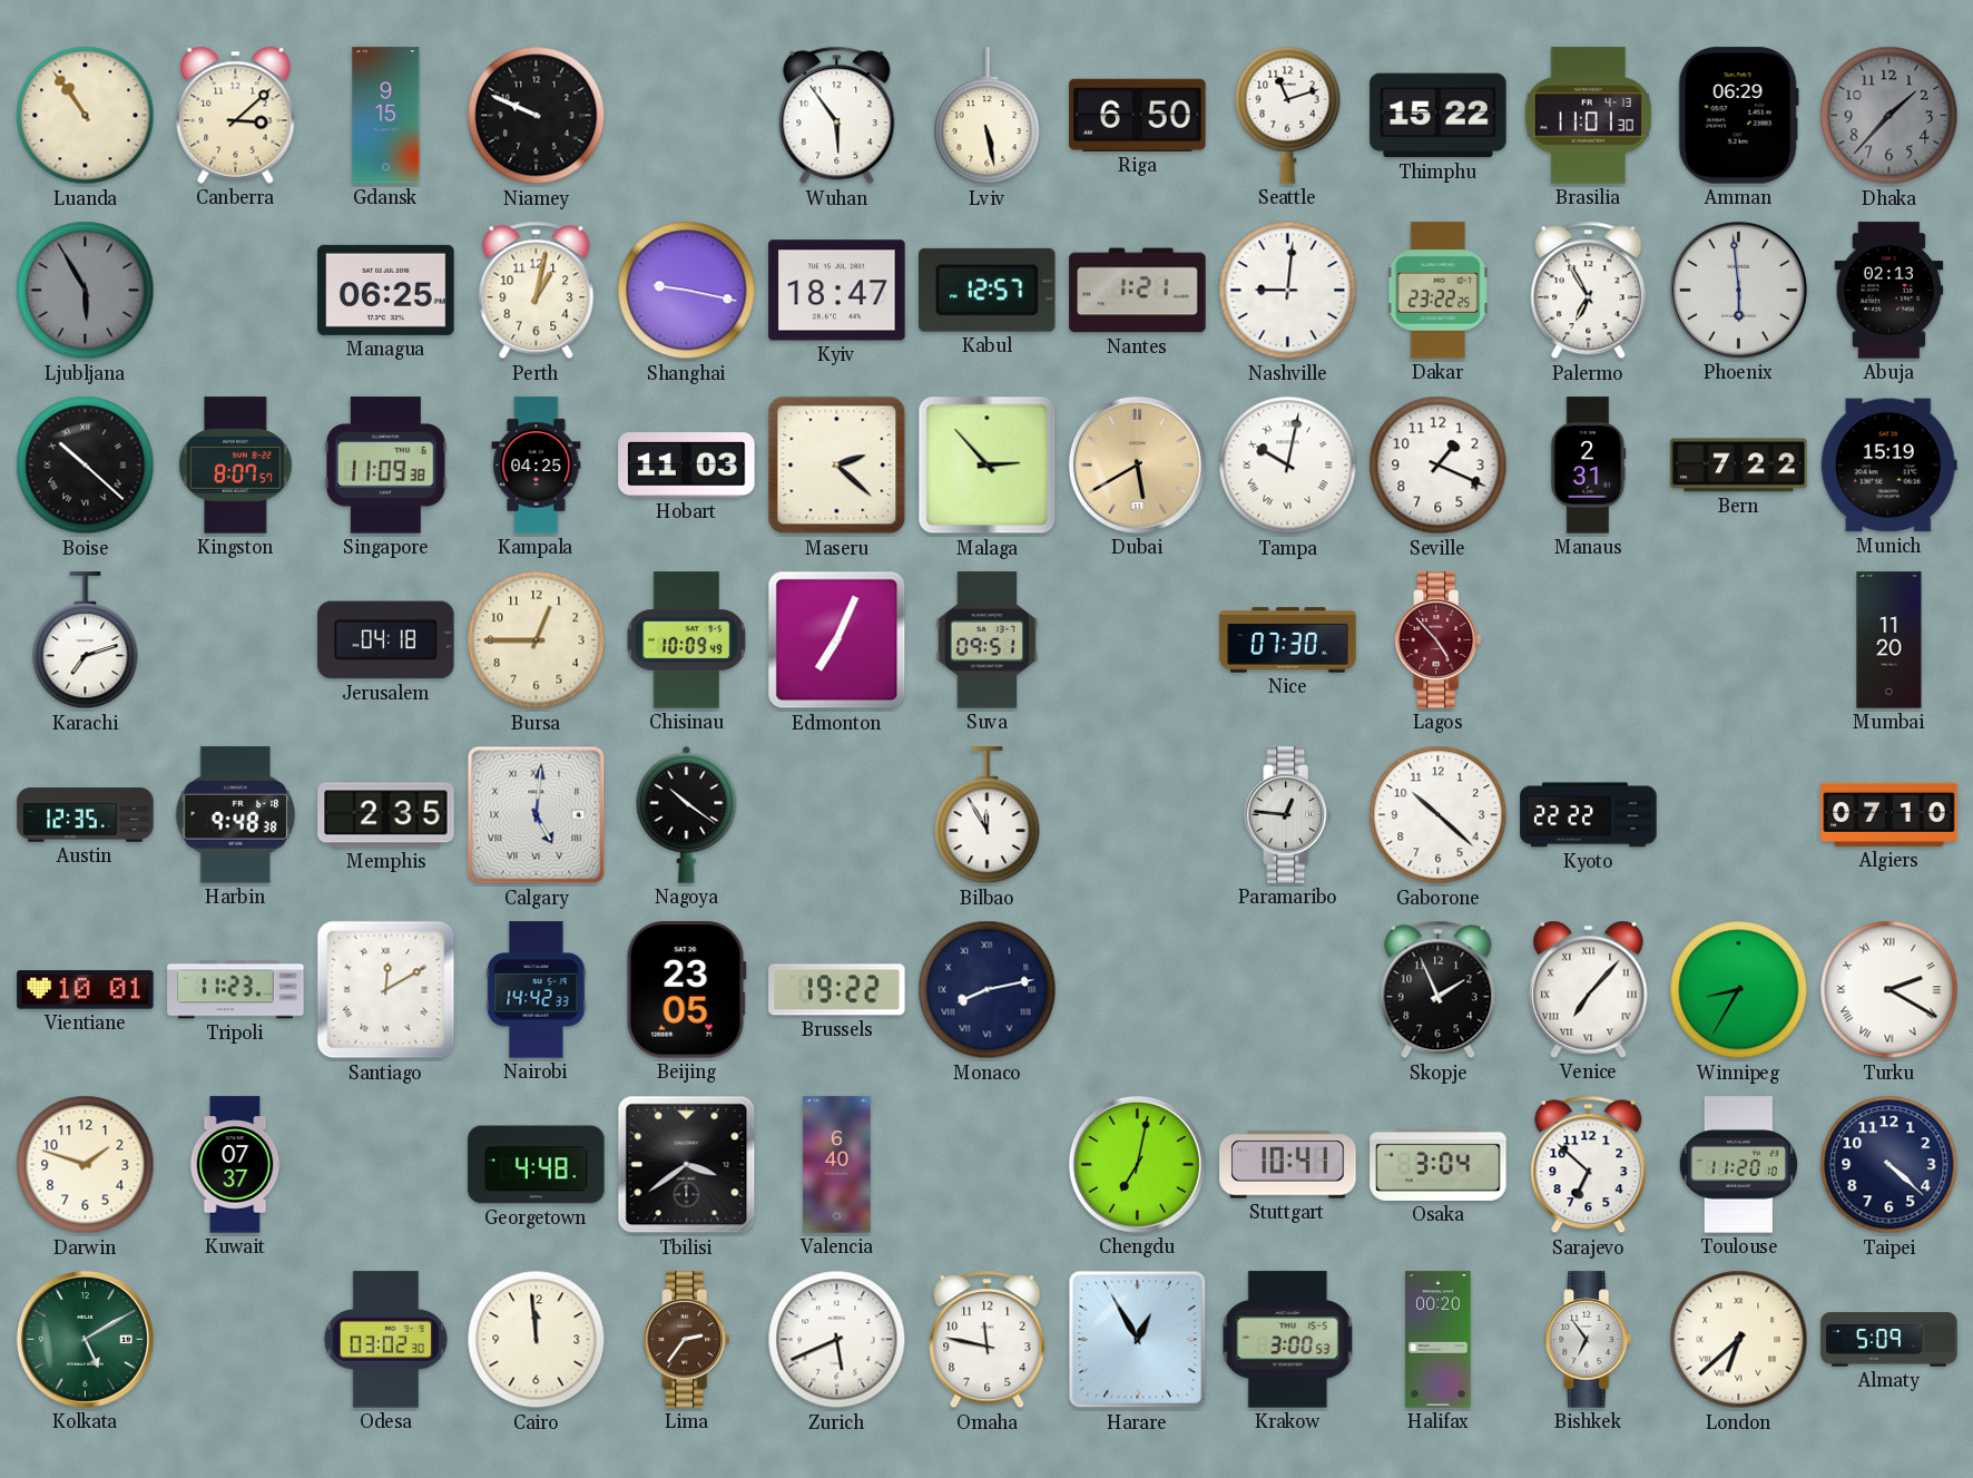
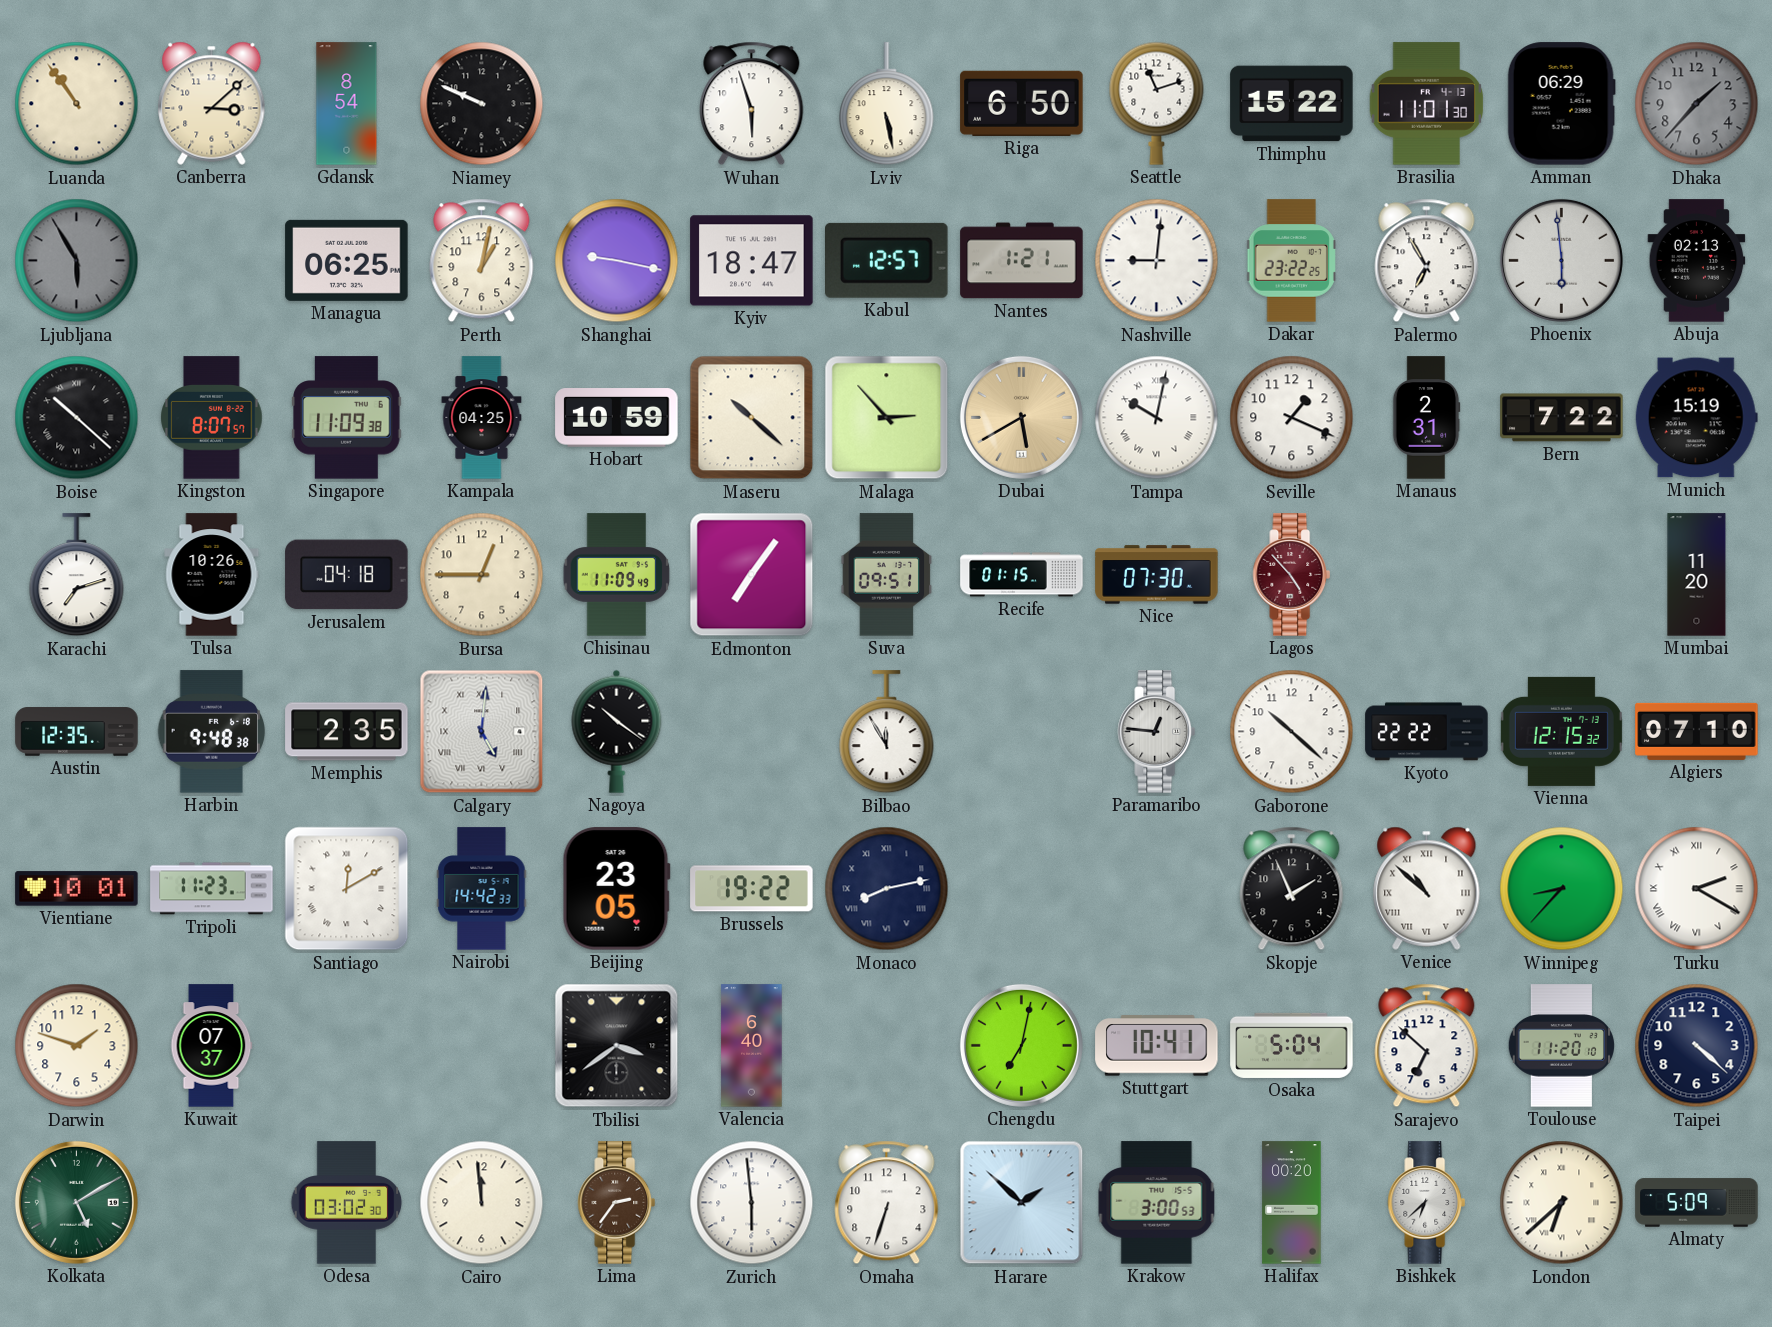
Gdansk: 9:15 -> 8:54 (347, 104)
Wuhan: 5:54 -> 5:57 (752, 104)
Hobart: 11:03 -> 10:59 (617, 418)
Maseru: 2:22 -> 10:22 (752, 418)
Tulsa: none -> 10:26 (212, 575)
Chisinau: 10:09 -> 11:09 (617, 575)
Edmonton: 7:04 -> 7:06 (752, 575)
Recife: none -> 01:15 (1022, 575)
Vienna: none -> 12:15 (1561, 731)
Venice: 7:07 -> 10:52 (1427, 888)
Winnipeg: 8:35 -> 8:37 (1562, 889)
Georgetown: 4:48 -> none (537, 1165)
Osaka: 3:04 -> 5:04 (1292, 1045)
Zurich: 5:41 -> 5:59 (752, 1203)
Omaha: 11:47 -> 6:33 (887, 1203)
Harare: 12:55 -> 1:52 (1022, 1203)
Bishkek: 6:54 -> 6:38 (1427, 1203)
